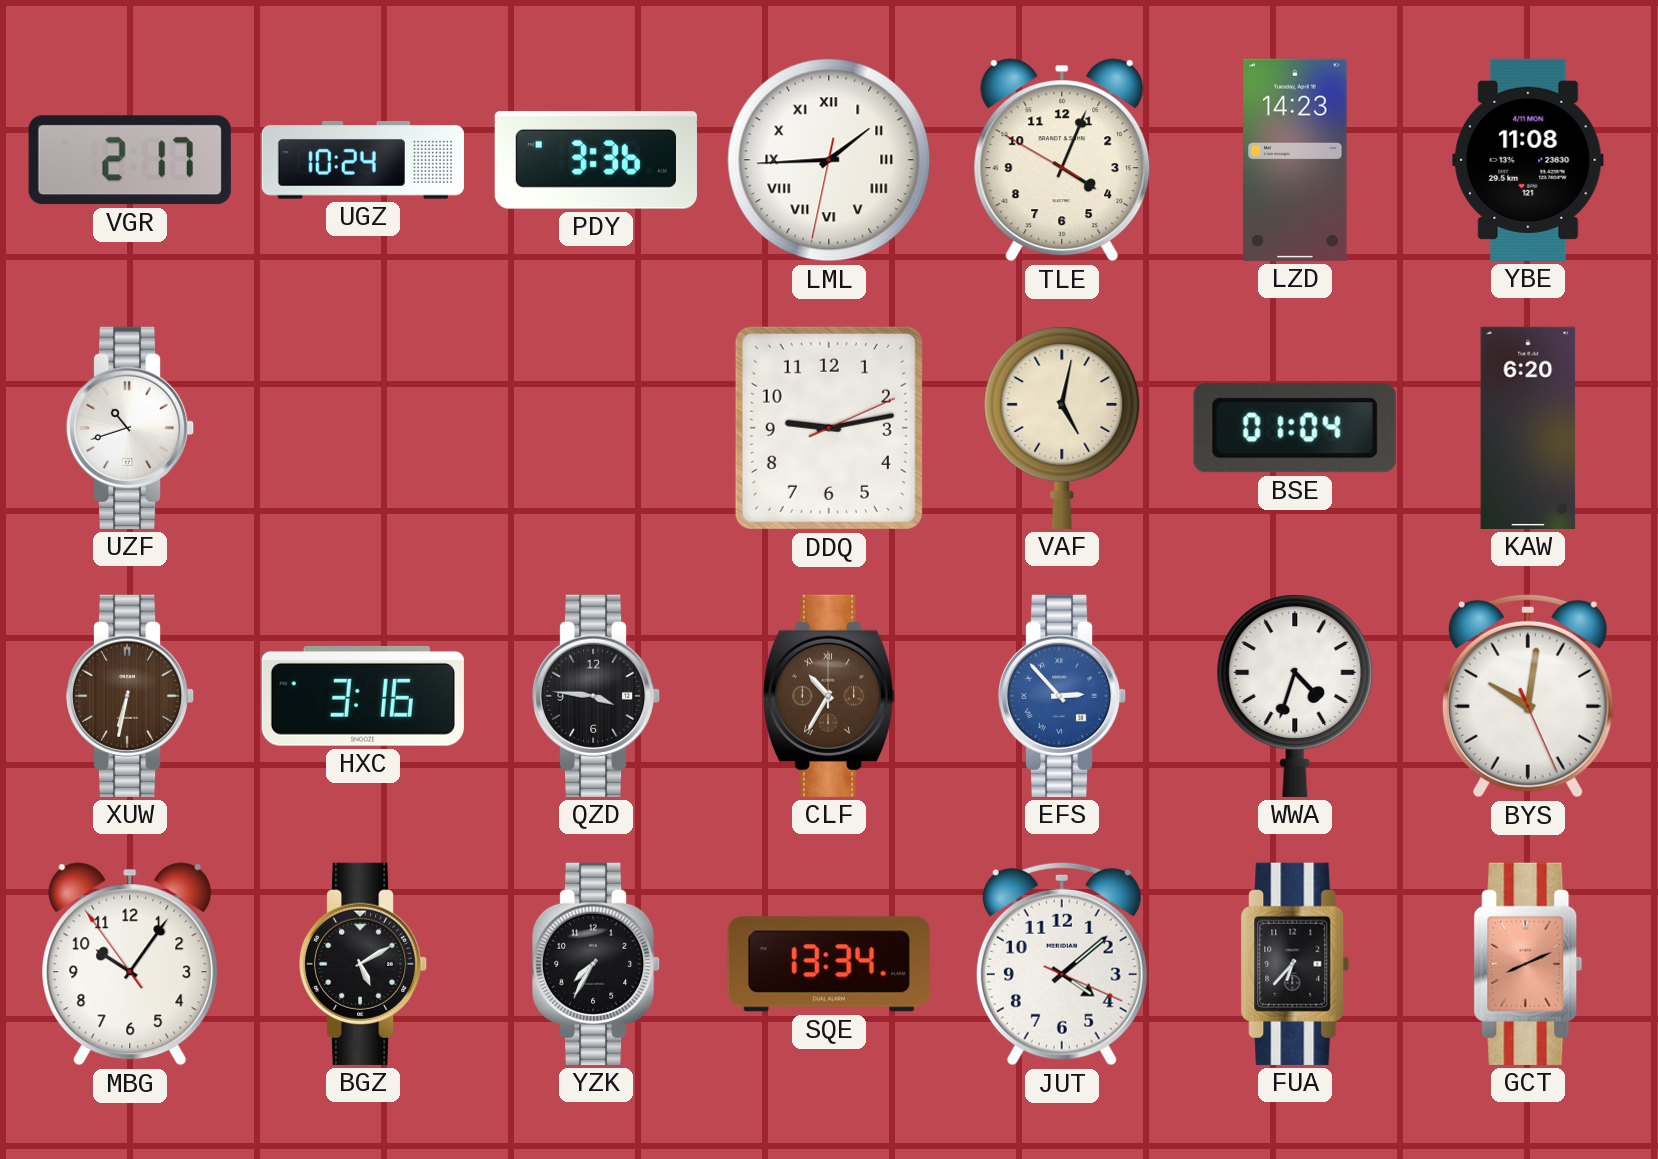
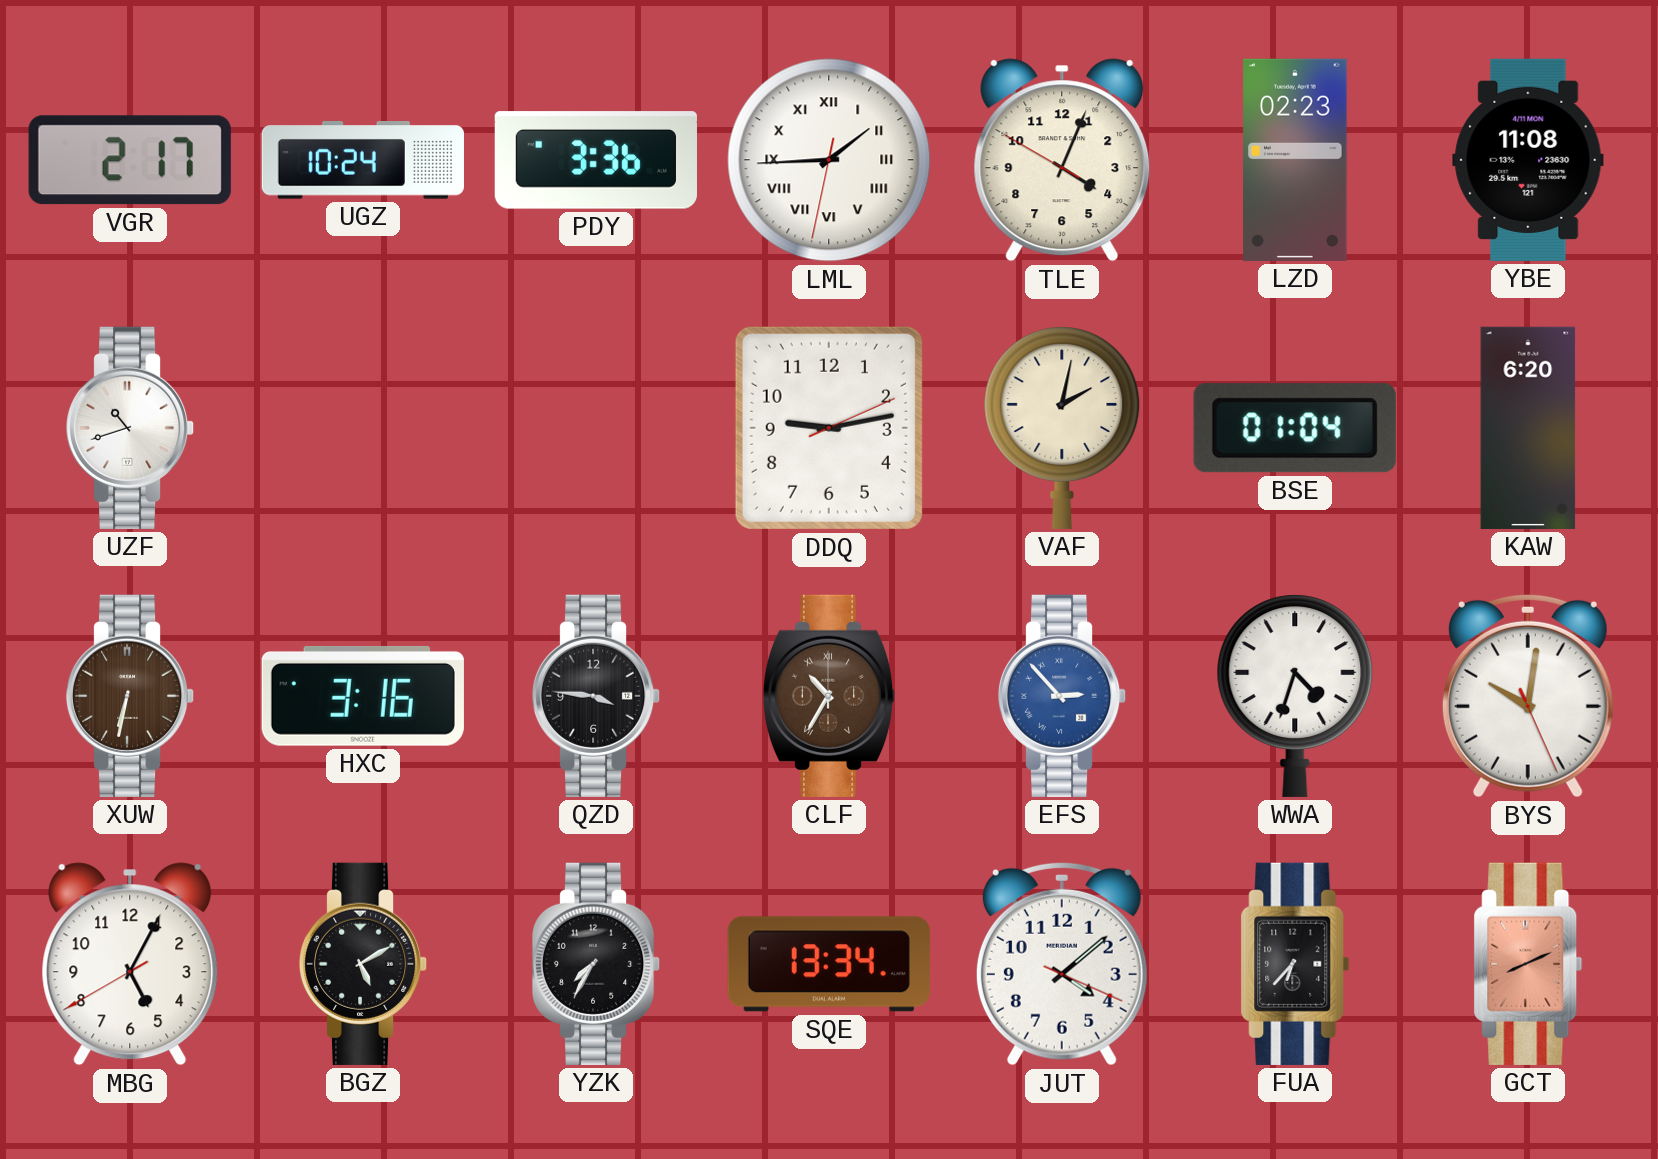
LZD: 14:23 -> 02:23 (1295, 160)
VAF: 5:02 -> 2:02 (1062, 428)
MBG: 10:05 -> 5:04 (130, 964)
